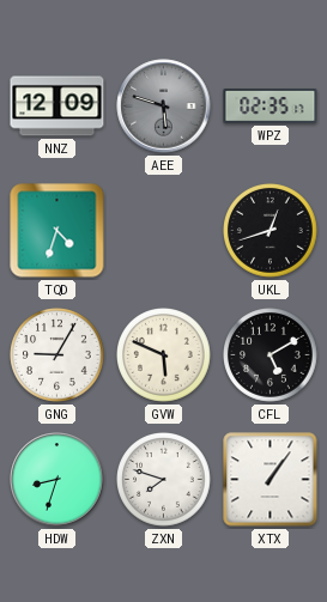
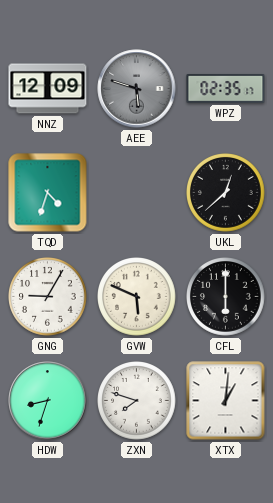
UKL: 12:42 -> 12:38 (226, 193)
CFL: 5:10 -> 6:00 (226, 297)
XTX: 1:06 -> 1:01 (226, 401)
